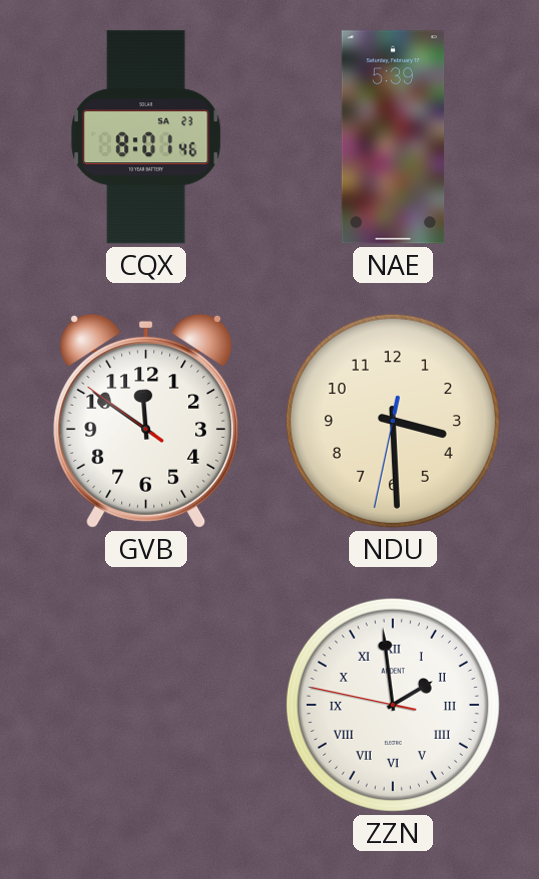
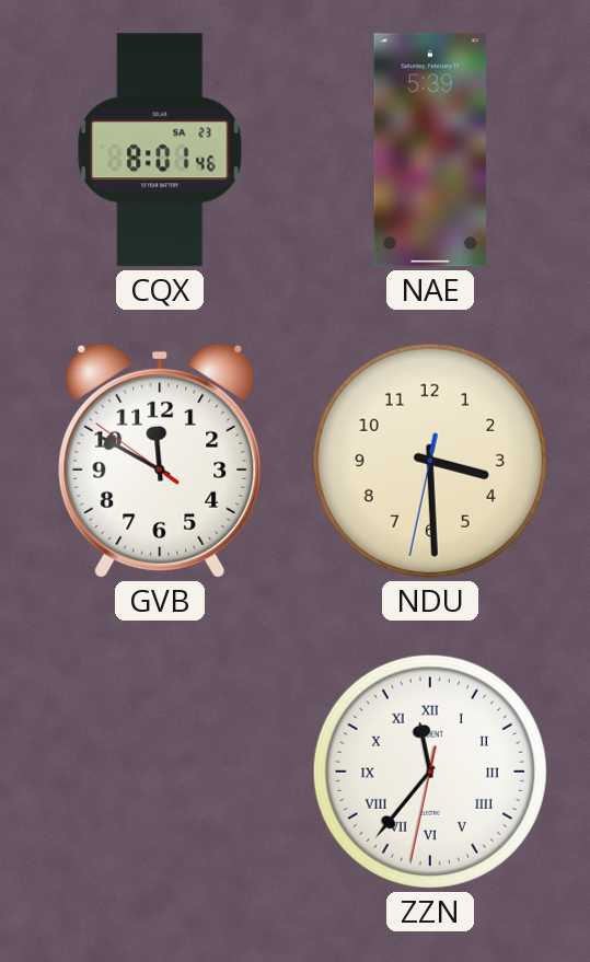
GVB: 11:50 -> 11:49 (160, 461)
ZZN: 1:58 -> 11:36 (430, 772)
